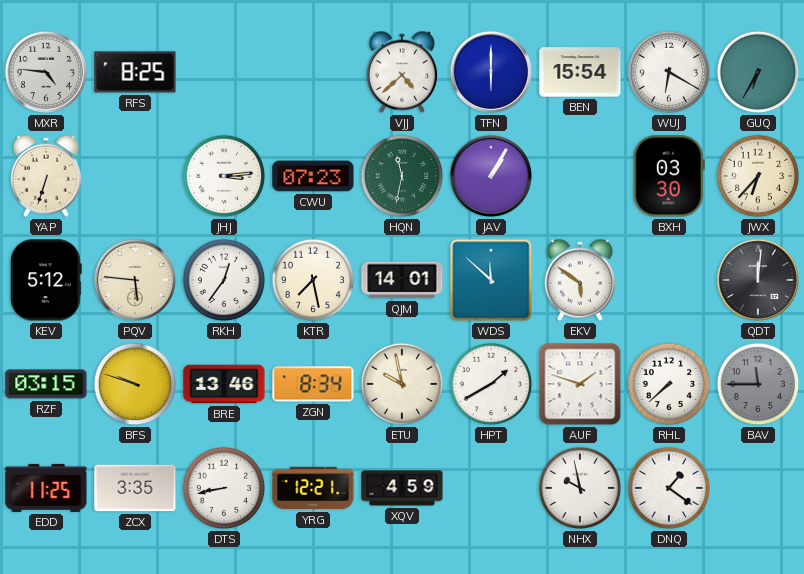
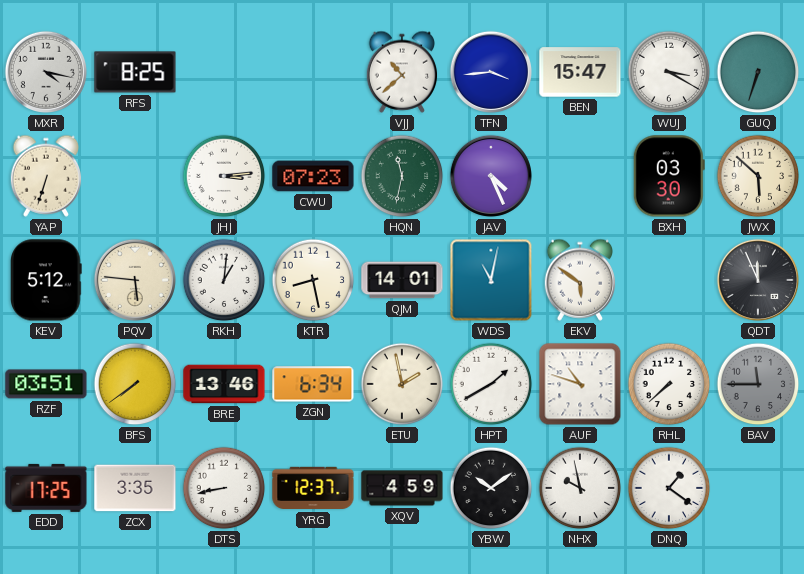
MXR: 4:46 -> 4:17 (46, 72)
VJJ: 4:38 -> 10:38 (402, 72)
TFN: 6:00 -> 3:44 (491, 72)
BEN: 15:54 -> 15:47 (580, 72)
WUJ: 6:20 -> 3:20 (669, 72)
GUQ: 6:35 -> 6:33 (758, 72)
JAV: 1:05 -> 4:26 (491, 176)
JWX: 6:37 -> 5:52 (758, 176)
RKH: 12:36 -> 1:01 (224, 280)
KTR: 7:28 -> 8:28 (313, 280)
WDS: 11:52 -> 11:02 (491, 280)
QDT: 12:01 -> 11:56 (758, 280)
RZF: 03:15 -> 03:51 (46, 384)
BFS: 9:48 -> 7:39 (135, 384)
ZGN: 8:34 -> 6:34 (313, 384)
ETU: 9:58 -> 1:58 (402, 384)
AUF: 1:48 -> 10:48 (580, 384)
EDD: 11:25 -> 17:25 (46, 488)
YRG: 12:21 -> 12:37 (313, 488)
YBW: none -> 10:09 (491, 488)
